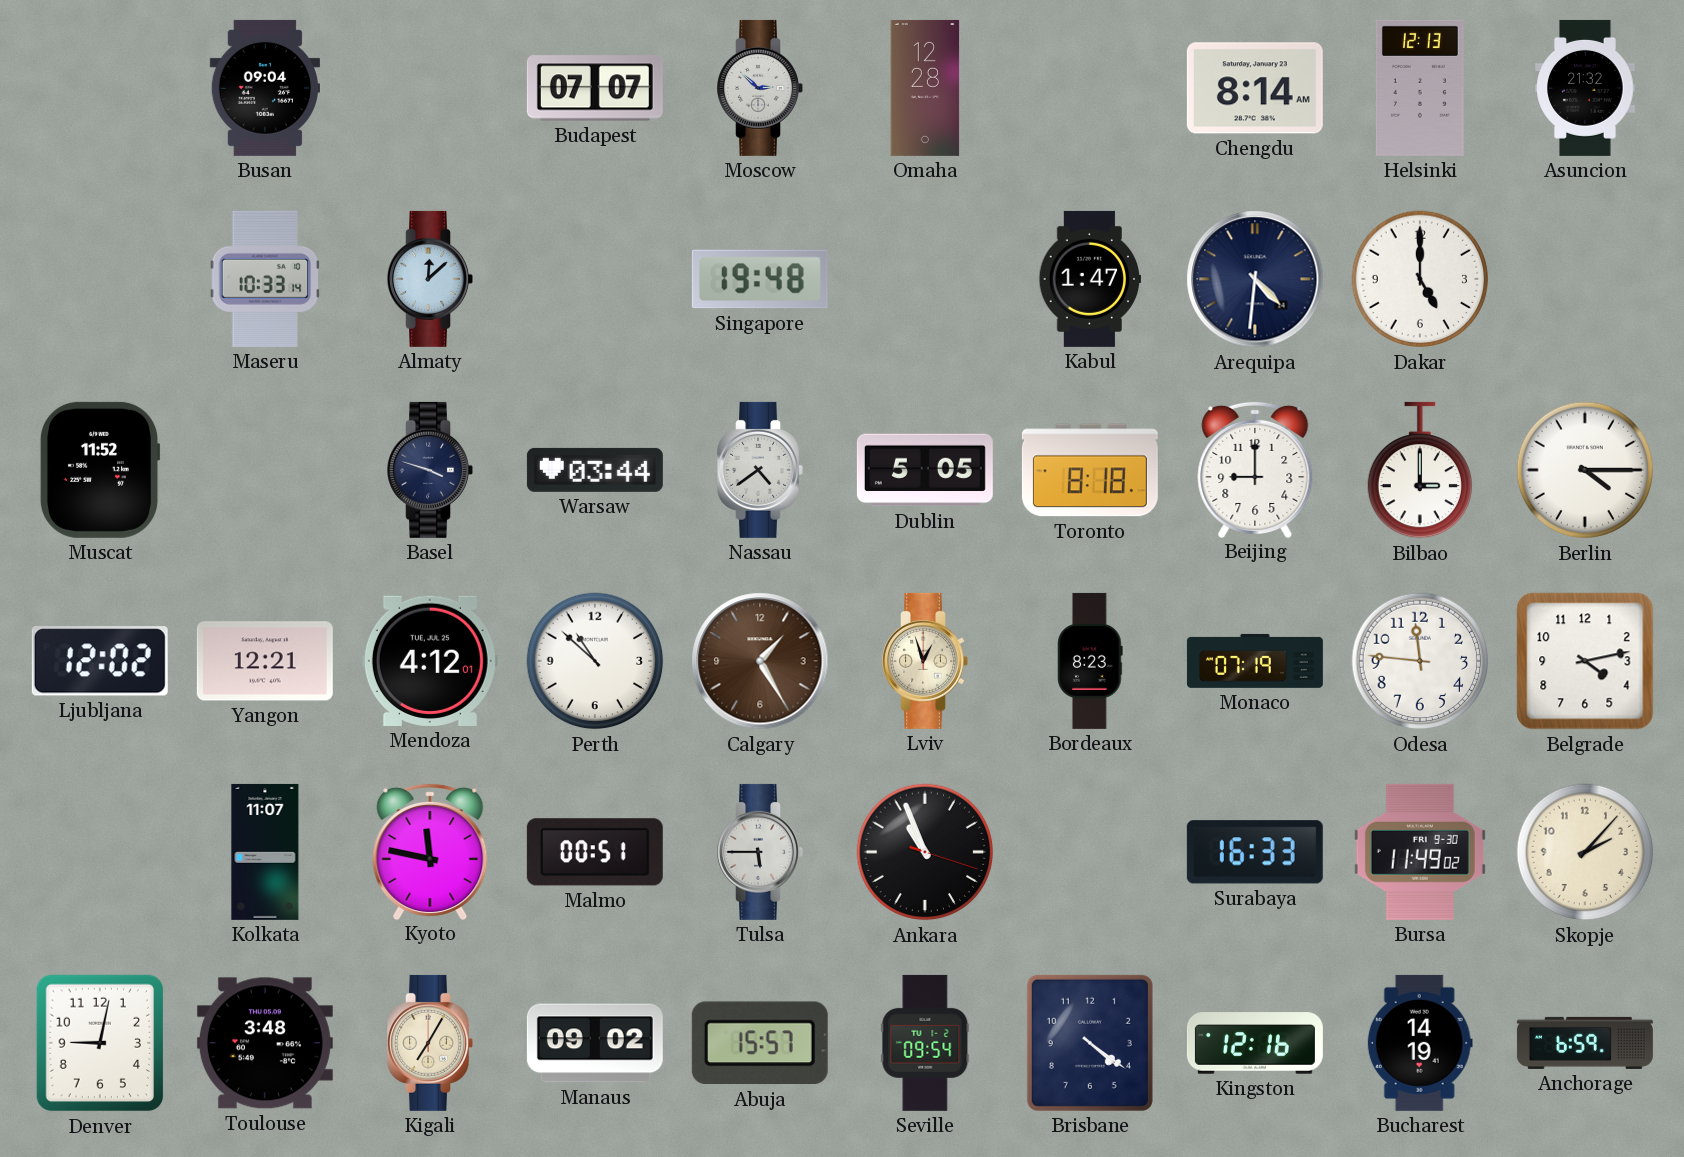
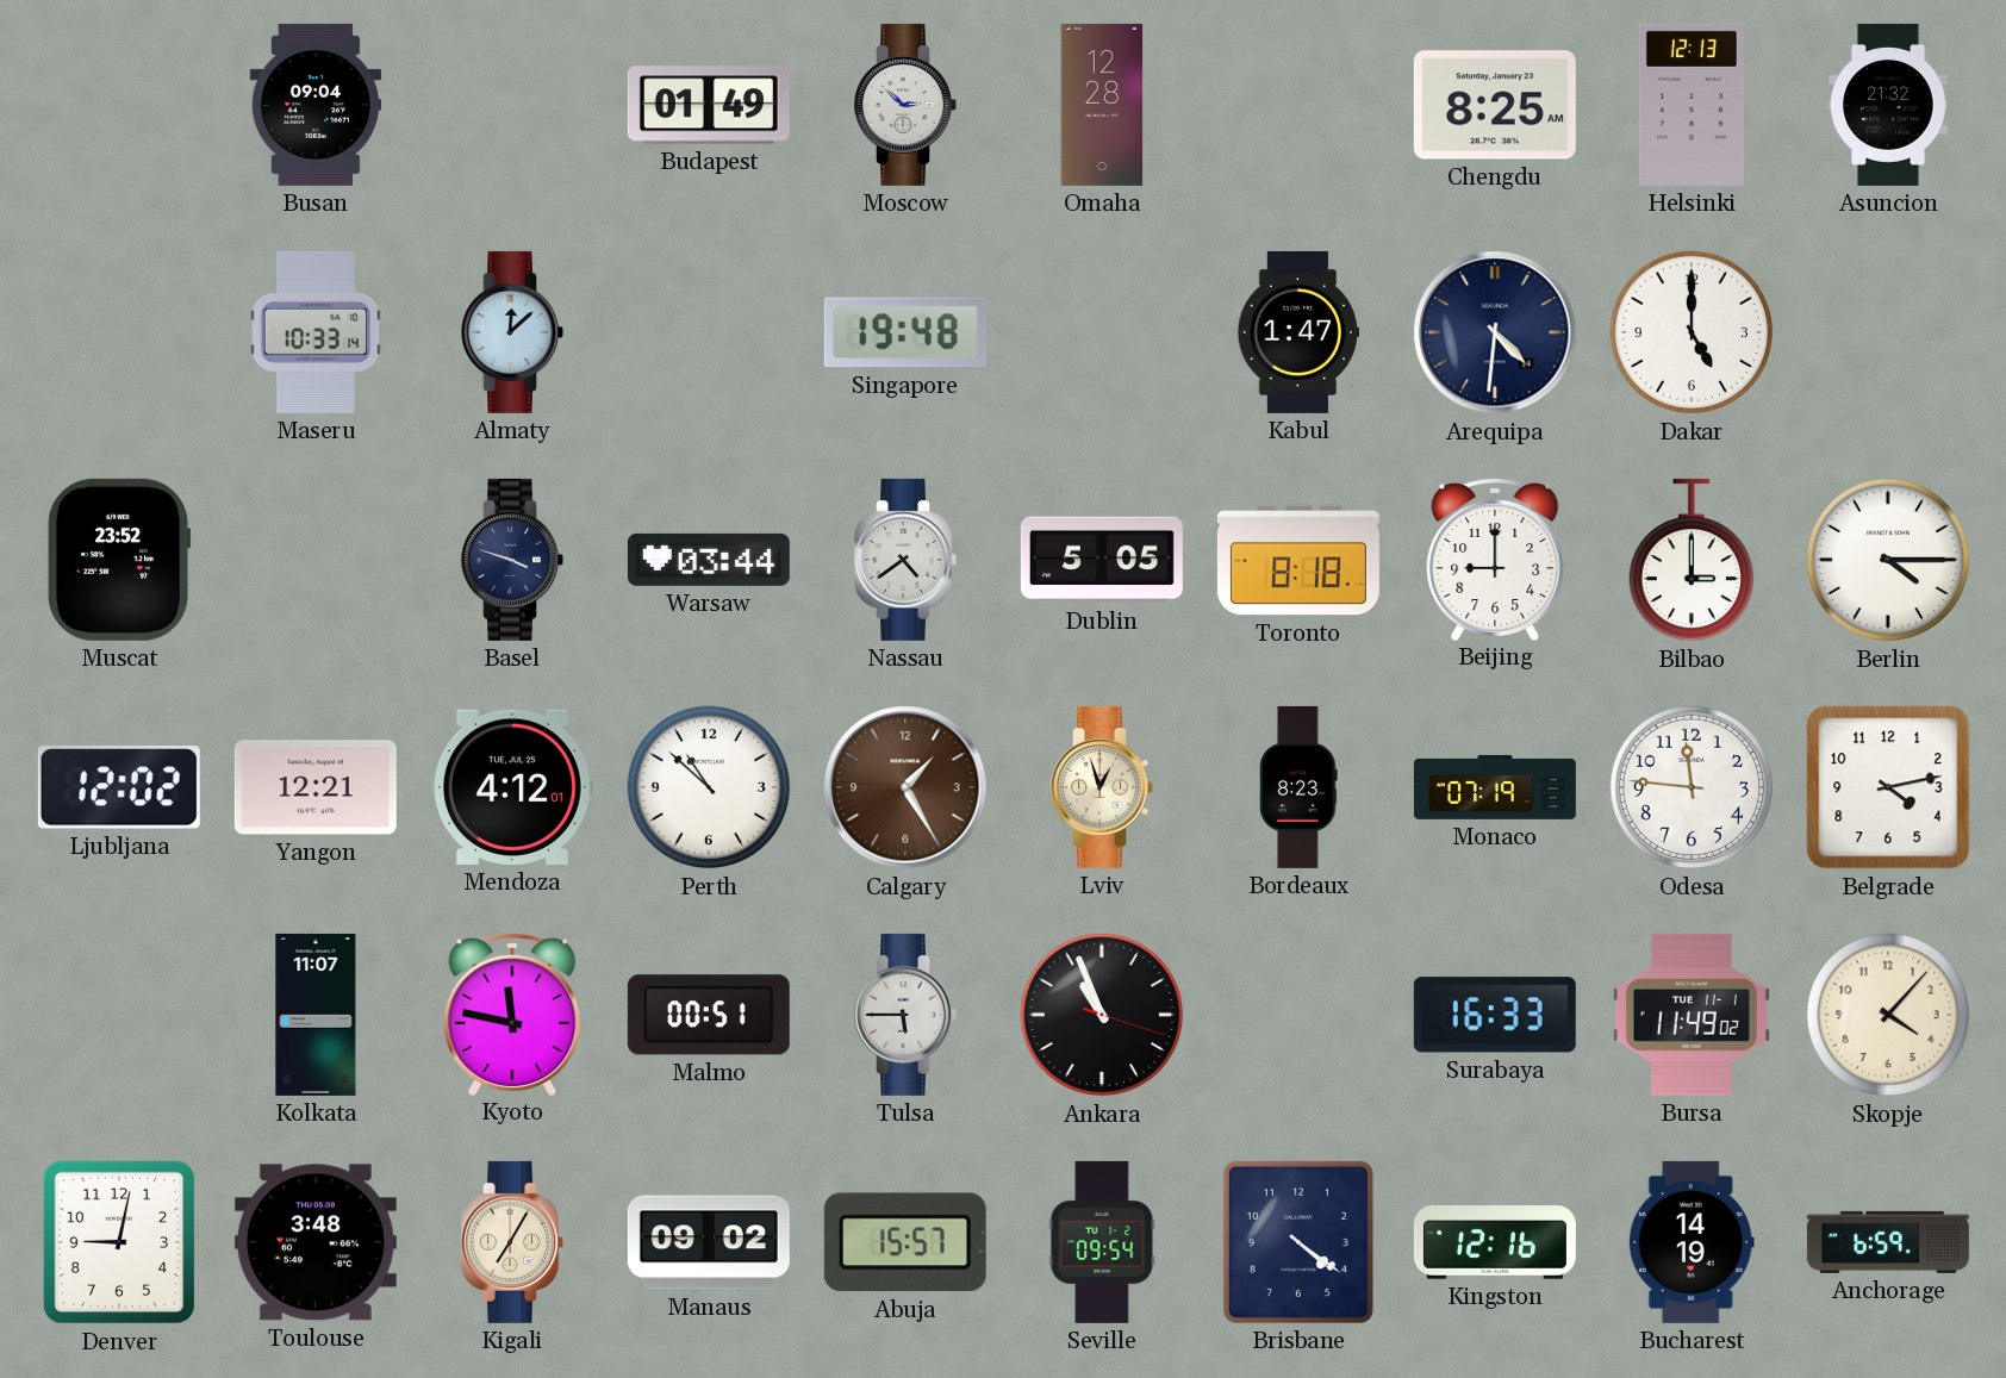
Budapest: 07:07 -> 01:49 (709, 105)
Chengdu: 8:14 -> 8:25 (1495, 105)
Muscat: 11:52 -> 23:52 (119, 560)
Bursa date: FRI 9-30 -> TUE 11-1 (1692, 1015)
Skopje: 2:07 -> 4:07 (1888, 1015)
